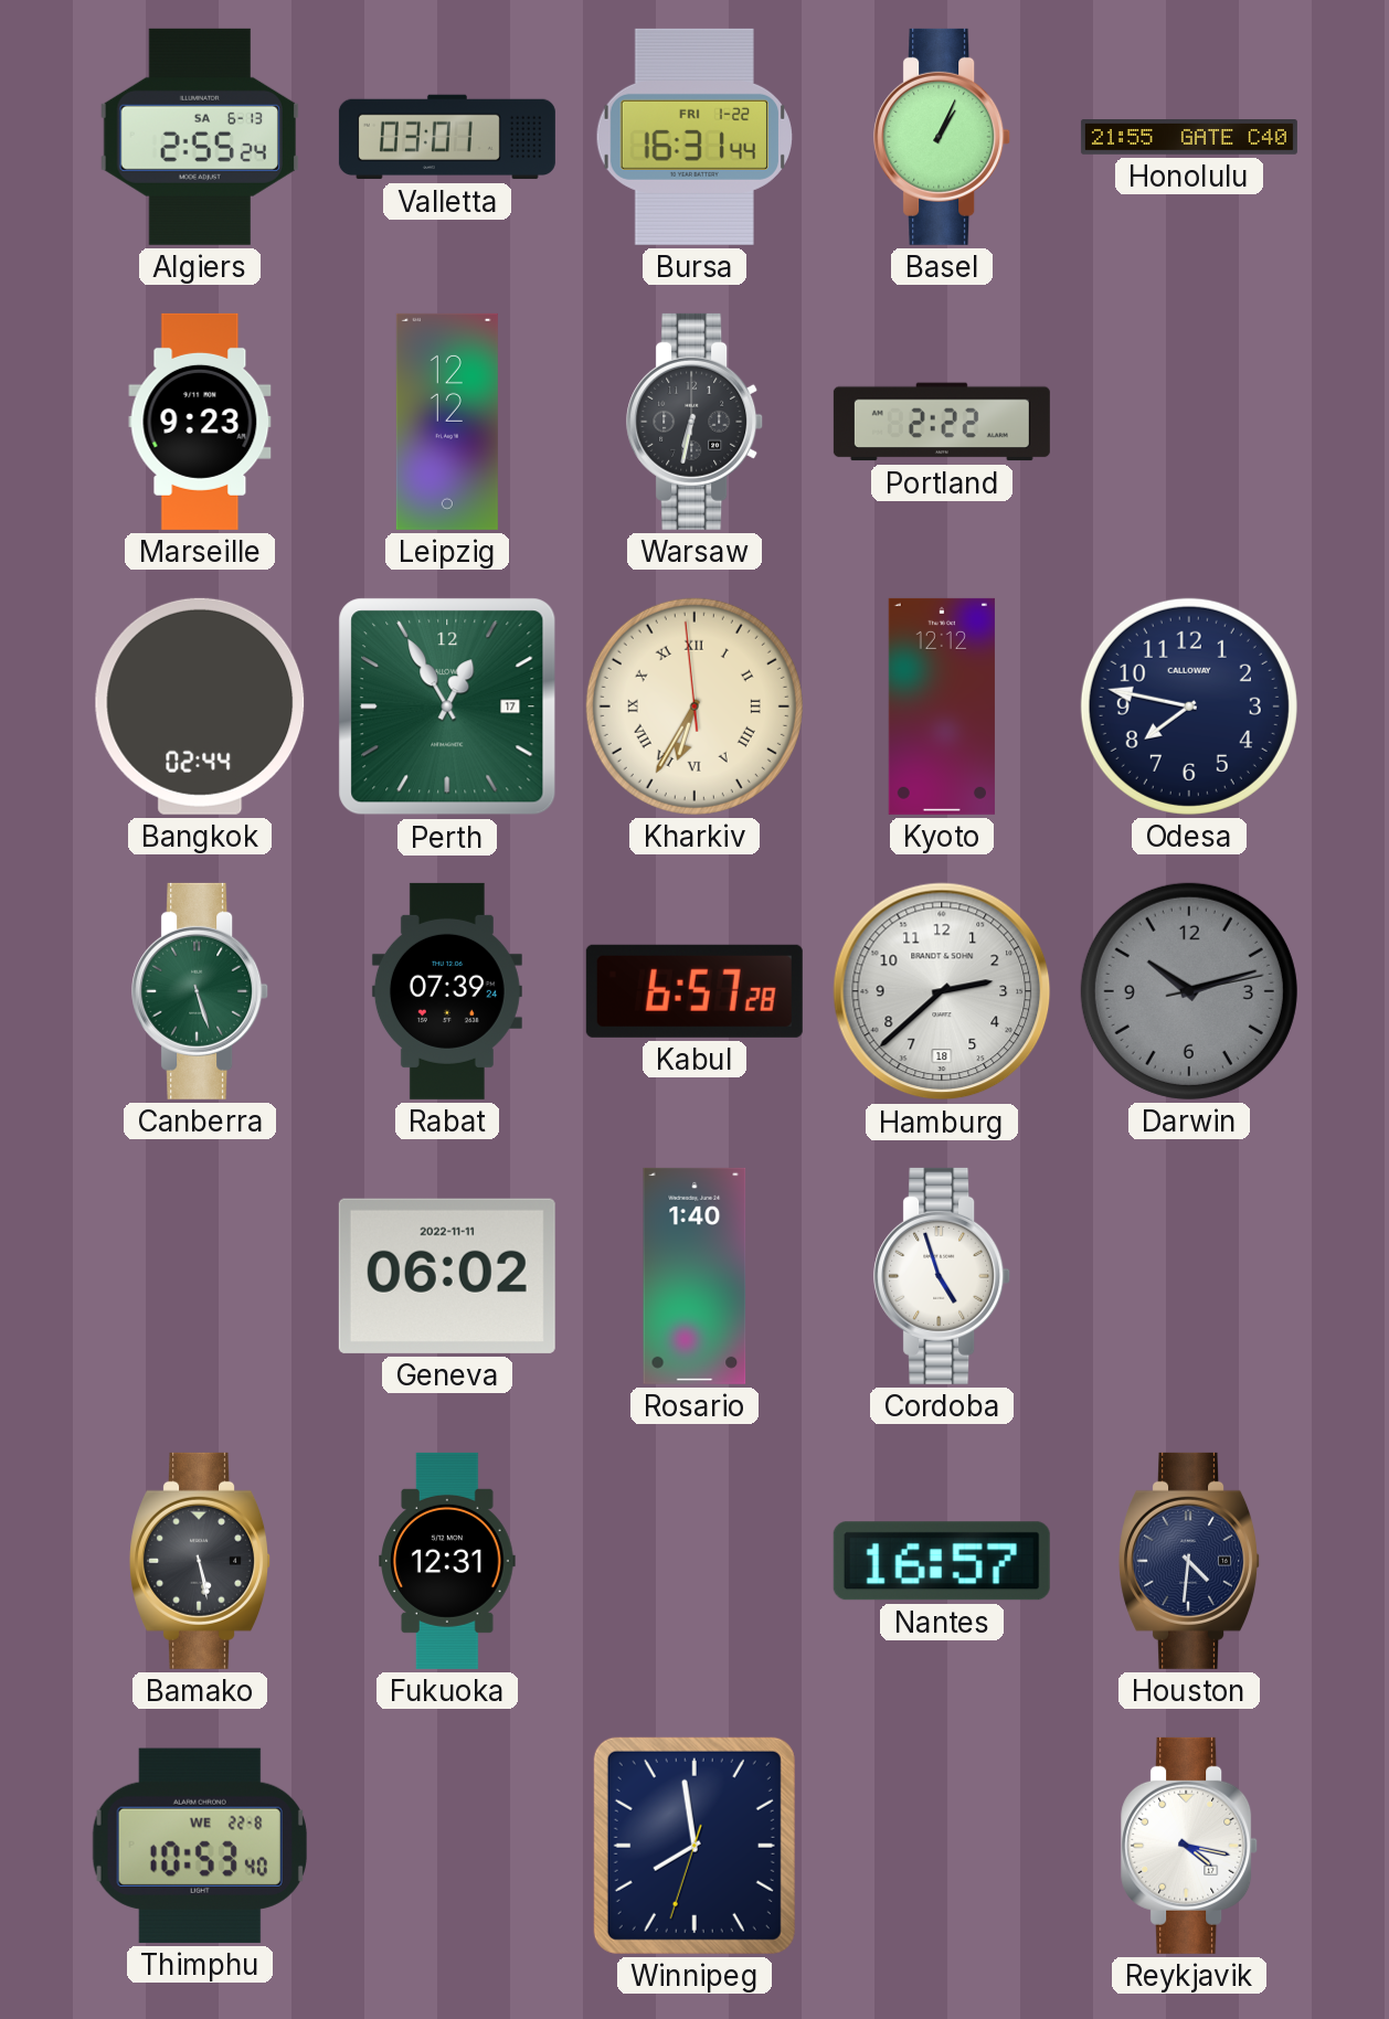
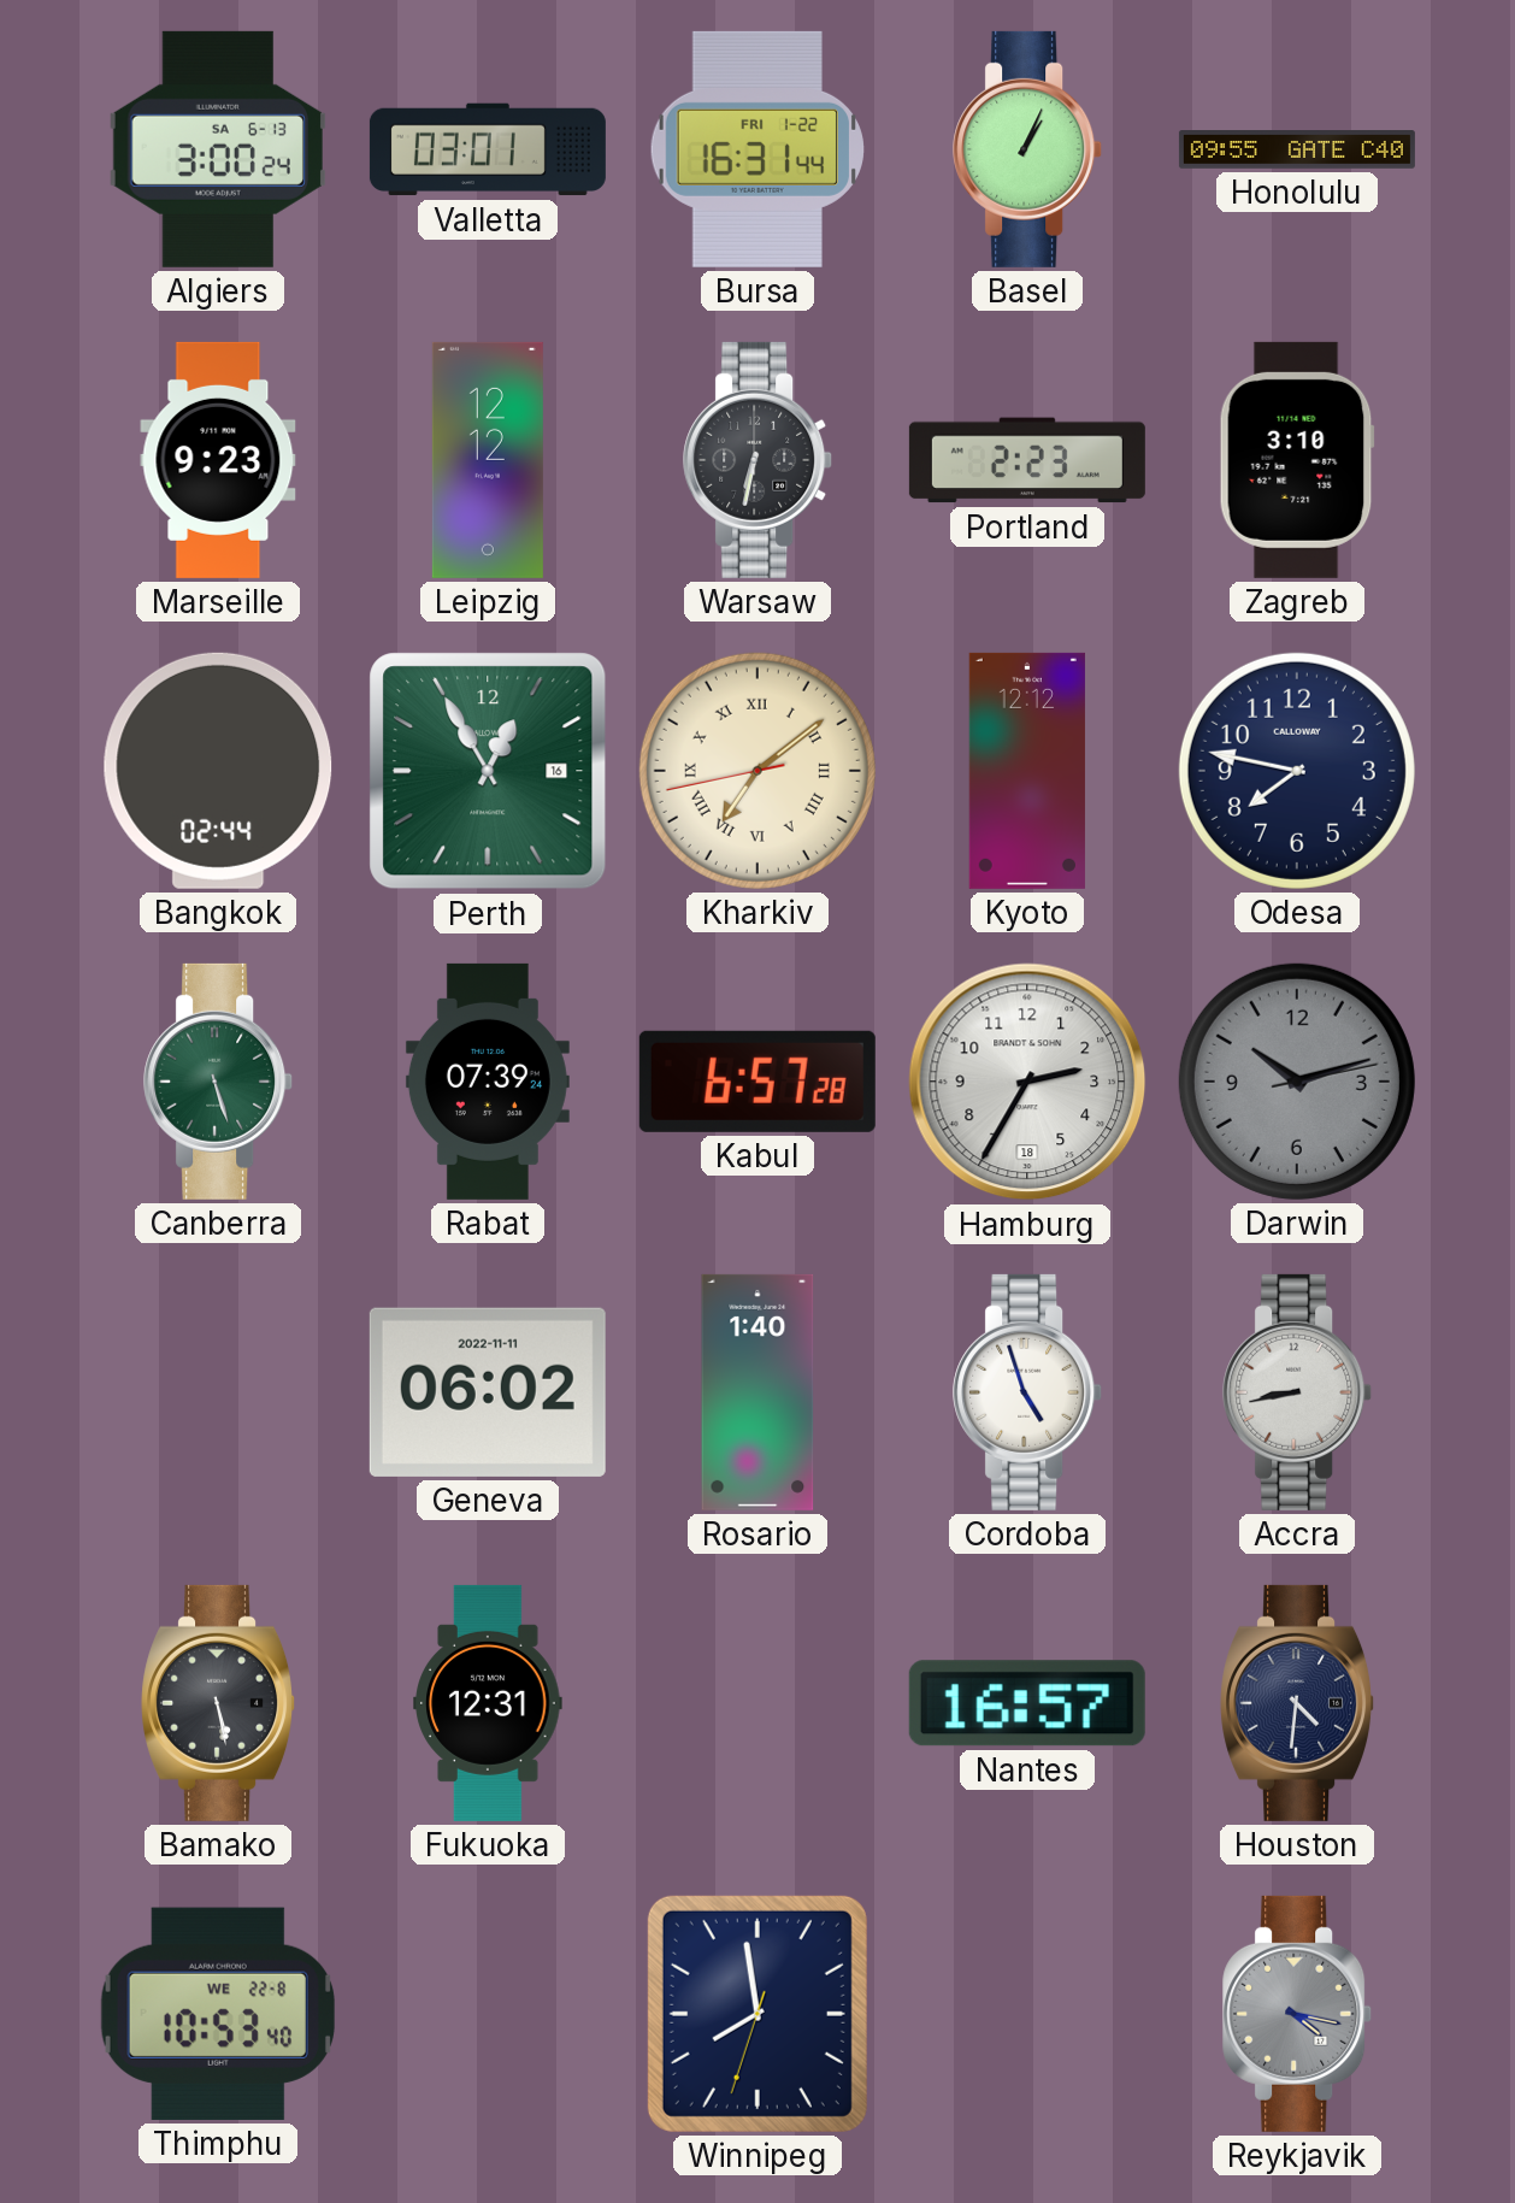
Algiers: 2:55 -> 3:00 (218, 149)
Honolulu: 21:55 -> 09:55 (1297, 151)
Portland: 2:22 -> 2:23 (1027, 460)
Zagreb: none -> 3:10 (1297, 460)
Perth date: 17 -> 16 (488, 771)
Kharkiv: 6:34 -> 7:08 (757, 771)
Hamburg: 2:38 -> 2:35 (1027, 1082)
Accra: none -> 8:43 (1298, 1392)
Reykjavik dial: white -> grey (1298, 2014)
